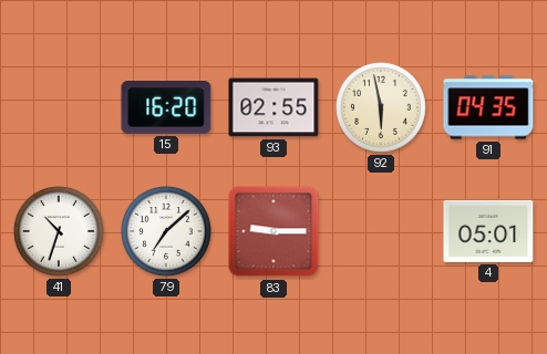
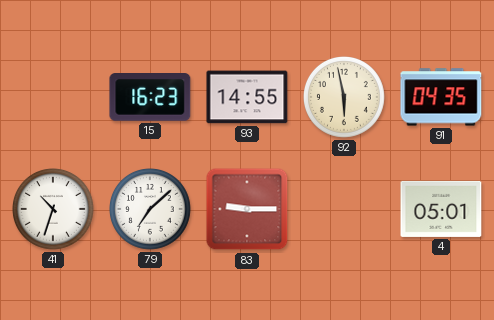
15: 16:20 -> 16:23 (150, 98)
93: 02:55 -> 14:55 (247, 97)
